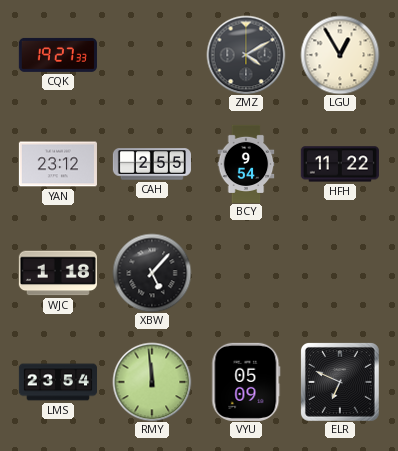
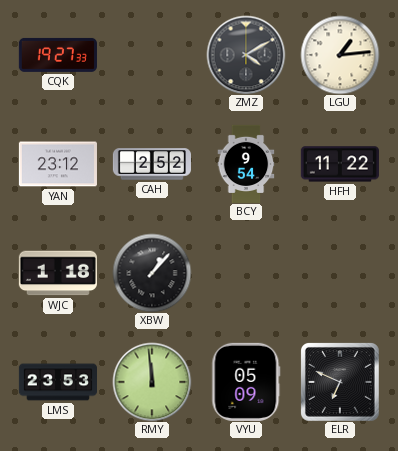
LGU: 12:55 -> 1:14 (340, 55)
CAH: 2:55 -> 2:52 (152, 164)
XBW: 5:07 -> 1:07 (152, 273)
LMS: 23:54 -> 23:53 (57, 382)
